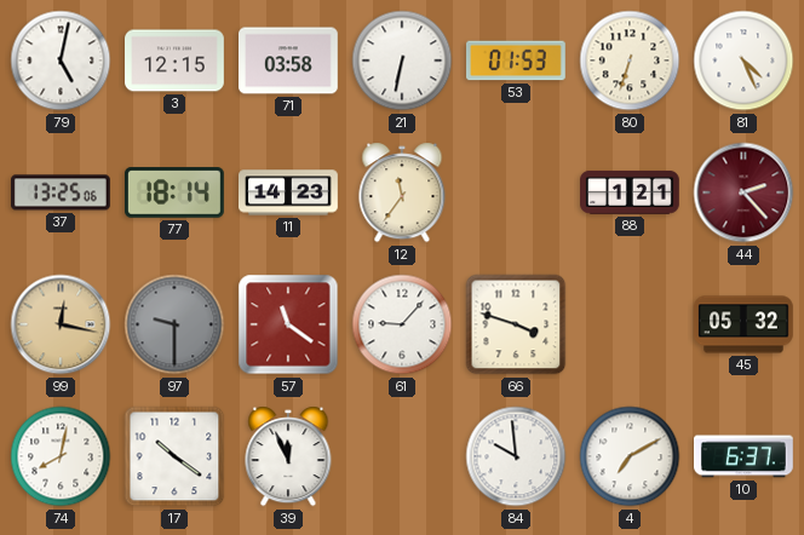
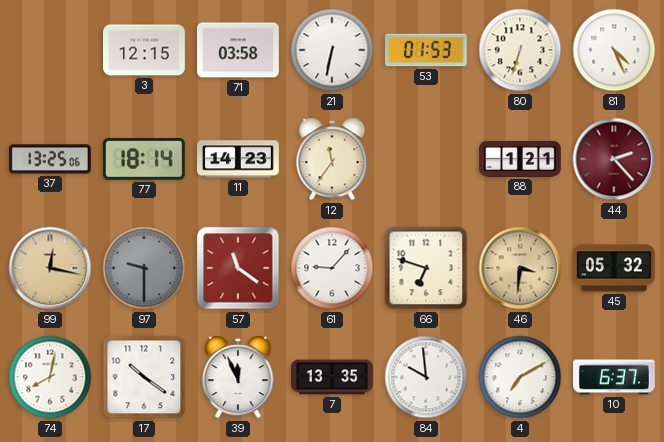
79: 5:02 -> none (61, 61)
66: 3:48 -> 6:48 (426, 268)
46: none -> 3:31 (520, 268)
7: none -> 13:35 (333, 377)
